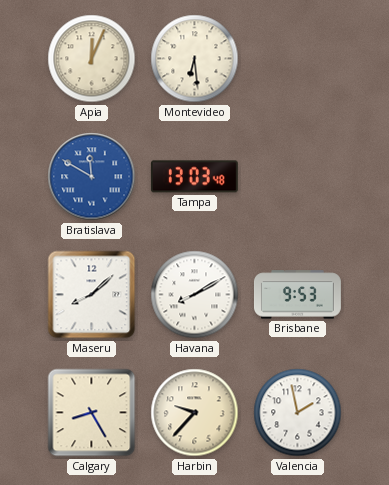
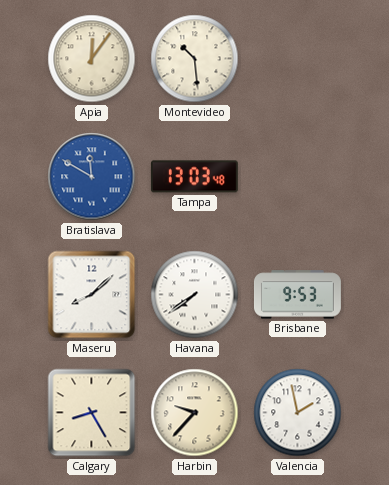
Apia: 12:04 -> 12:06 (92, 59)
Montevideo: 6:29 -> 10:29 (195, 59)
Havana: 8:10 -> 7:39 (195, 295)
